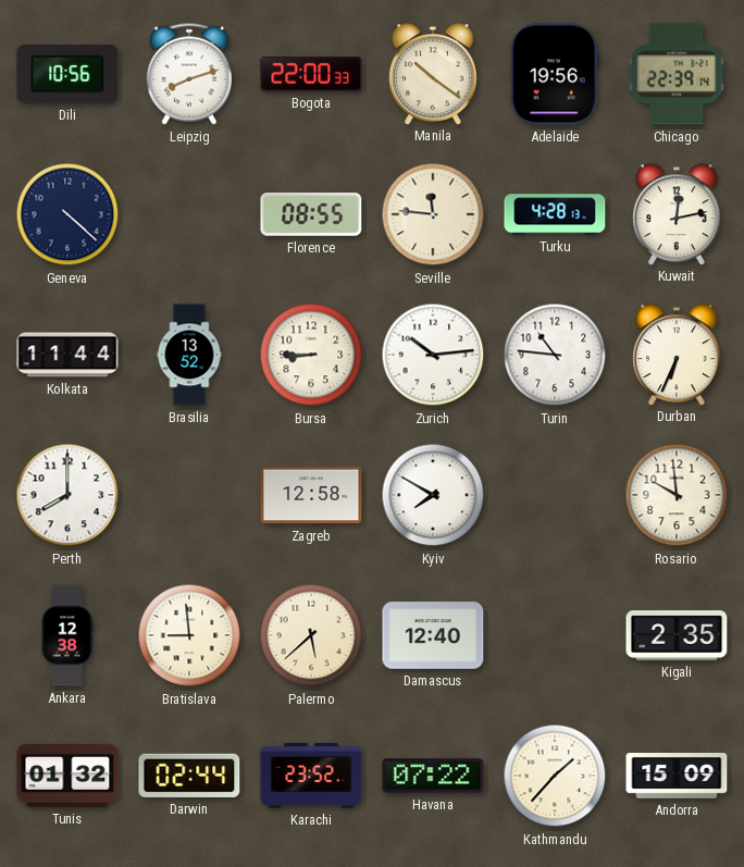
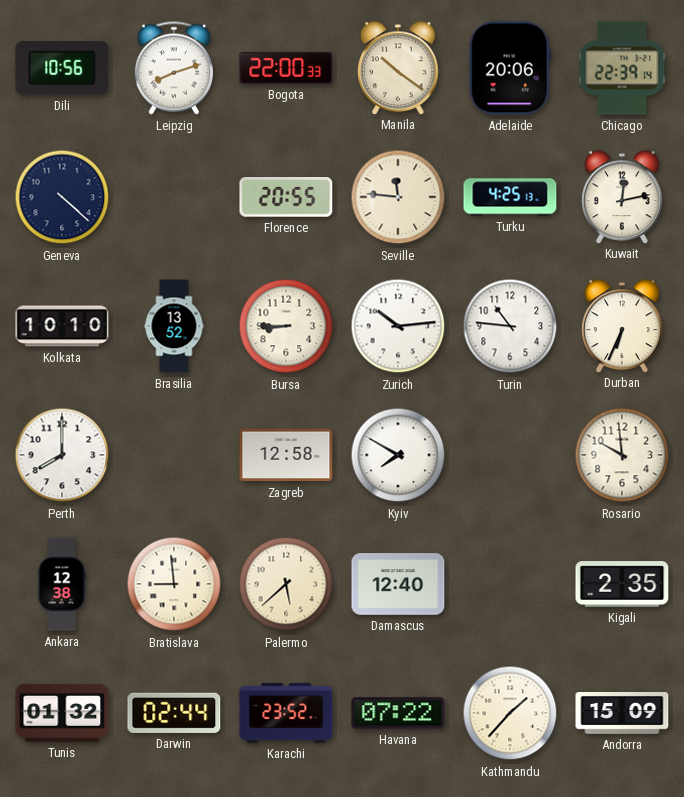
Adelaide: 19:56 -> 20:06 (510, 68)
Florence: 08:55 -> 20:55 (286, 197)
Turku: 4:28 -> 4:25 (510, 197)
Kolkata: 11:44 -> 10:10 (62, 326)
